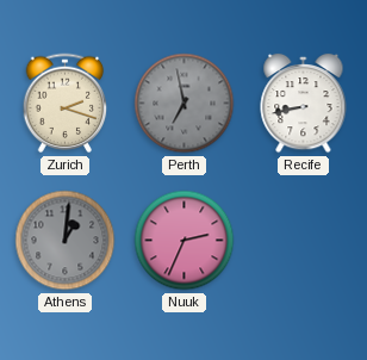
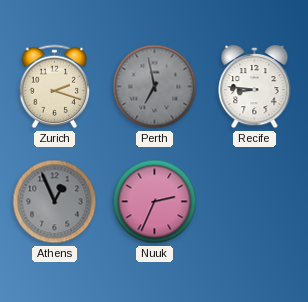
Recife: 8:43 -> 8:46 (255, 87)
Athens: 1:01 -> 12:56 (55, 202)
